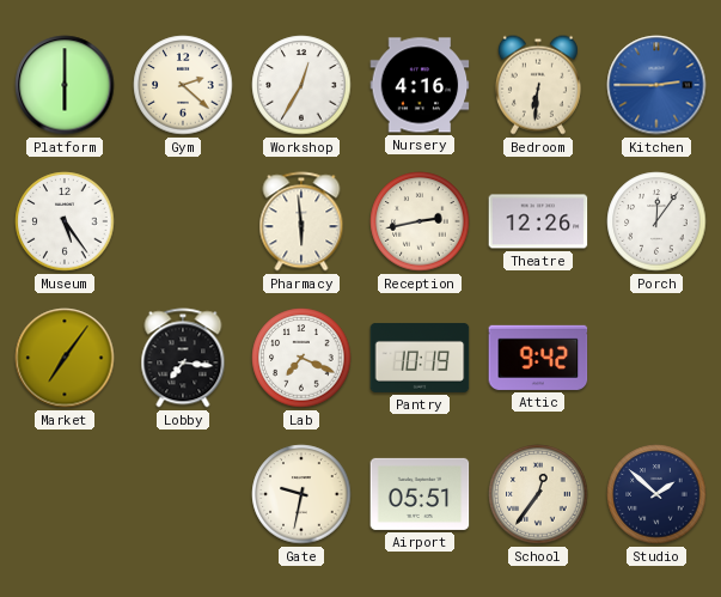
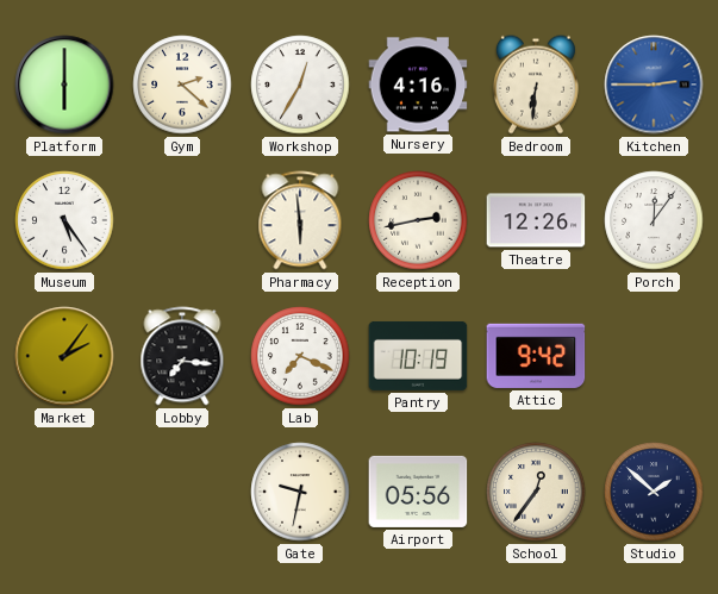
Market: 7:06 -> 2:06 (64, 356)
Airport: 05:51 -> 05:56 (418, 492)
